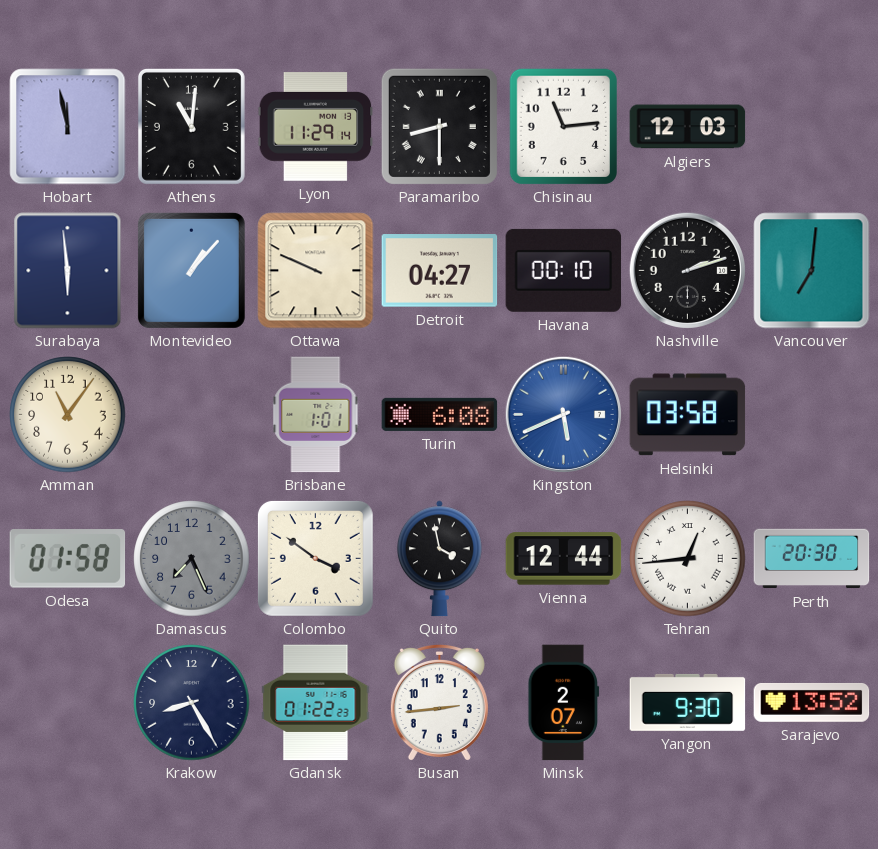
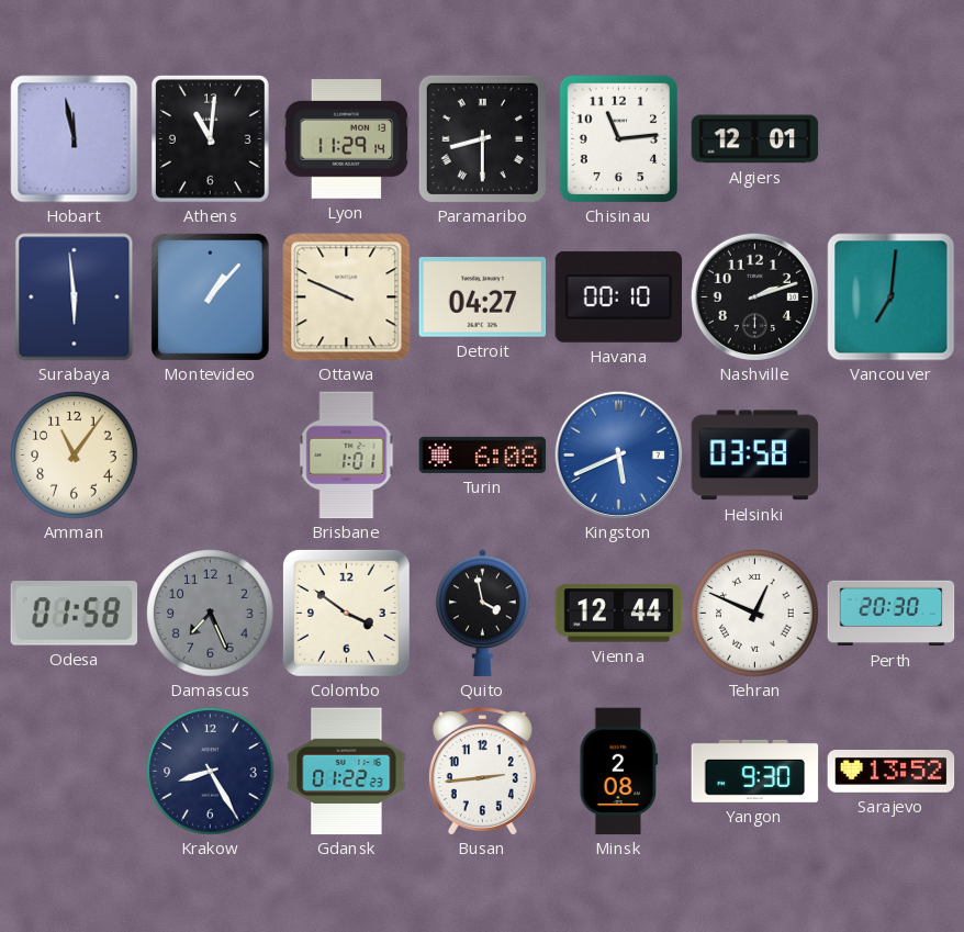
Algiers: 12:03 -> 12:01 (755, 139)
Tehran: 12:44 -> 12:49 (755, 614)
Minsk: 2:07 -> 2:08 (619, 772)
